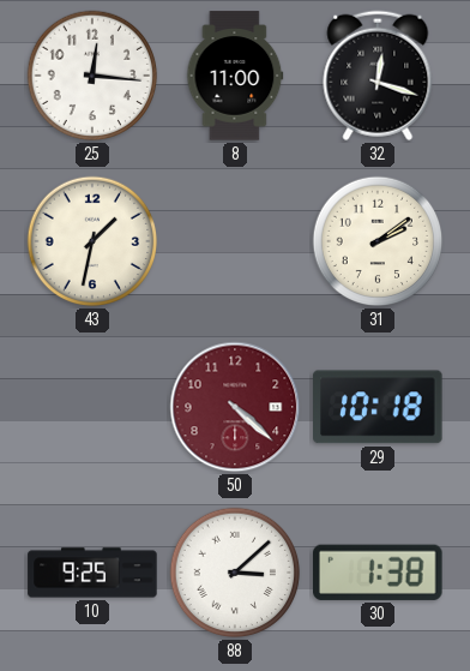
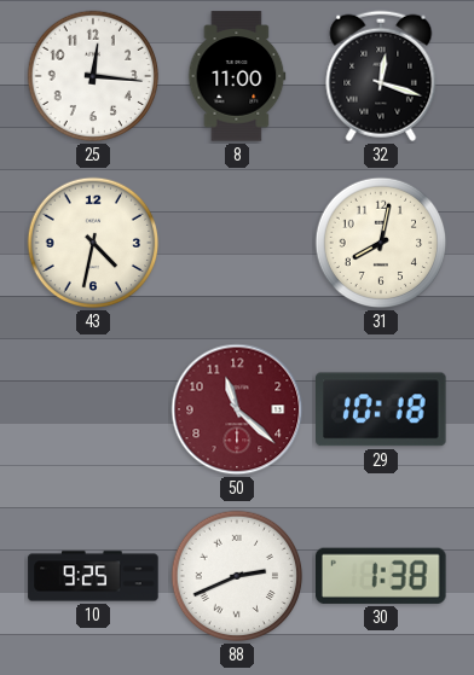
43: 1:32 -> 4:32 (93, 243)
31: 2:09 -> 8:02 (381, 243)
50: 4:22 -> 11:22 (237, 409)
88: 3:08 -> 2:41 (237, 576)
